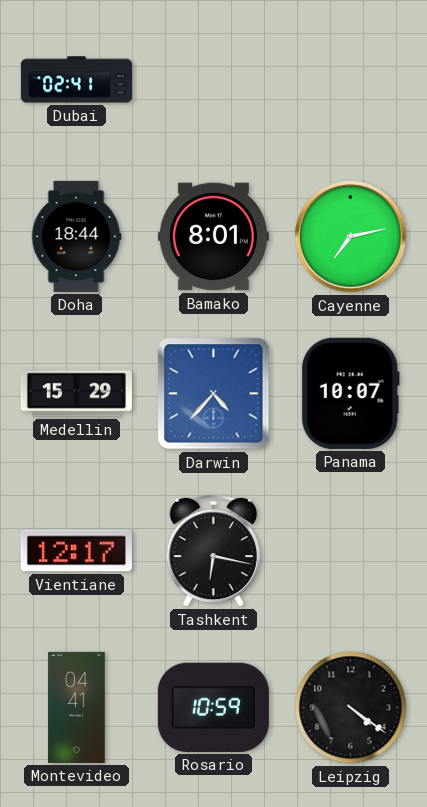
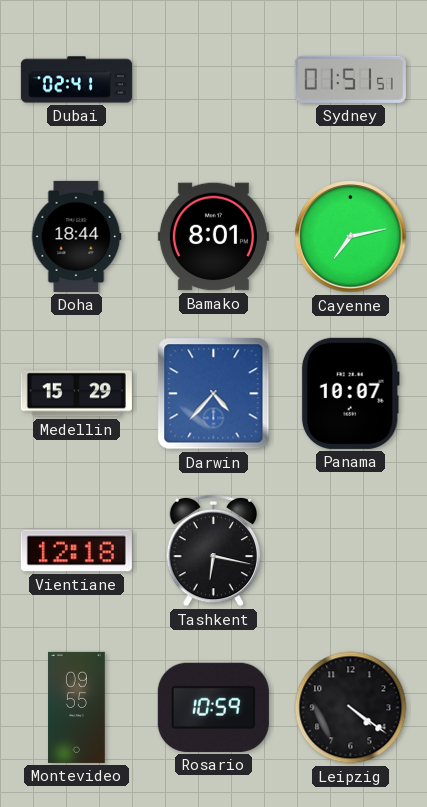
Sydney: none -> 01:51 (350, 79)
Vientiane: 12:17 -> 12:18 (76, 551)
Montevideo: 04:41 -> 09:55 (77, 707)
